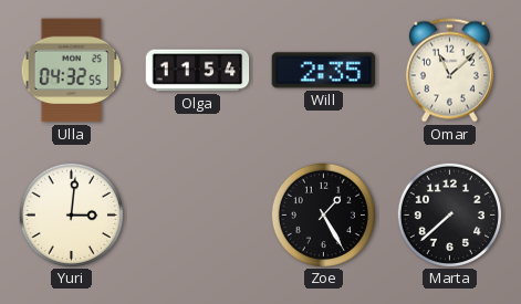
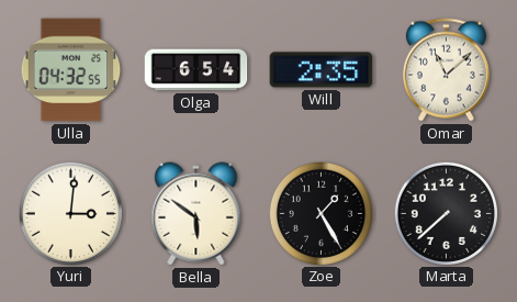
Olga: 11:54 -> 6:54 (196, 70)
Bella: none -> 5:51 (196, 214)
